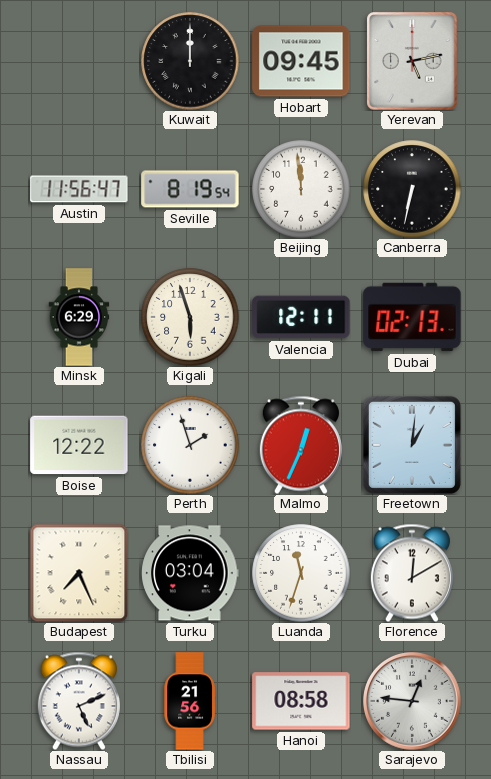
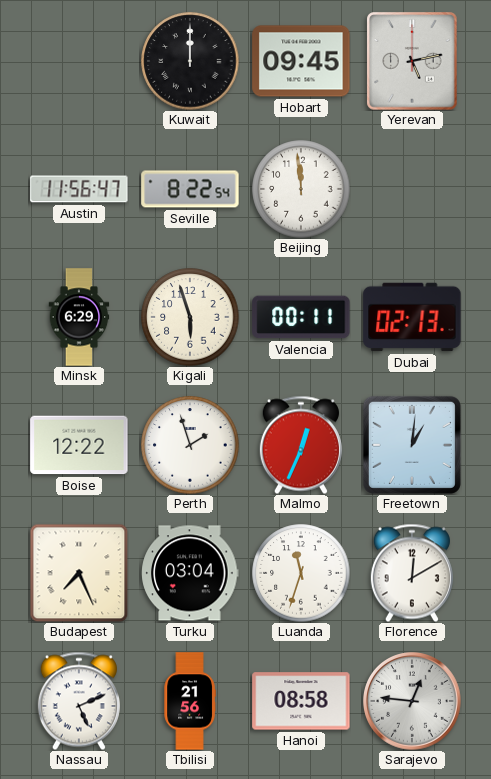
Seville: 8:19 -> 8:22 (190, 189)
Canberra: 6:32 -> none (412, 189)
Valencia: 12:11 -> 00:11 (301, 317)
